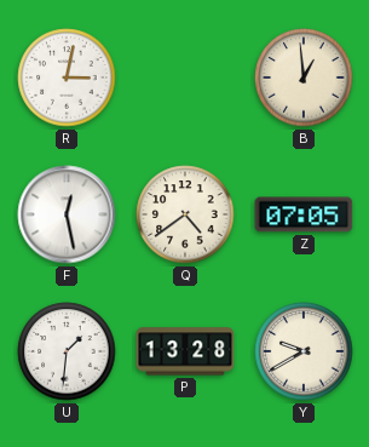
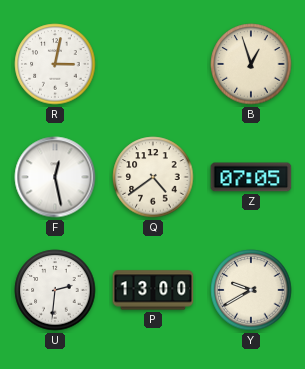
B: 12:59 -> 12:57 (251, 64)
U: 1:31 -> 2:31 (55, 290)
P: 13:28 -> 13:00 (153, 290)
